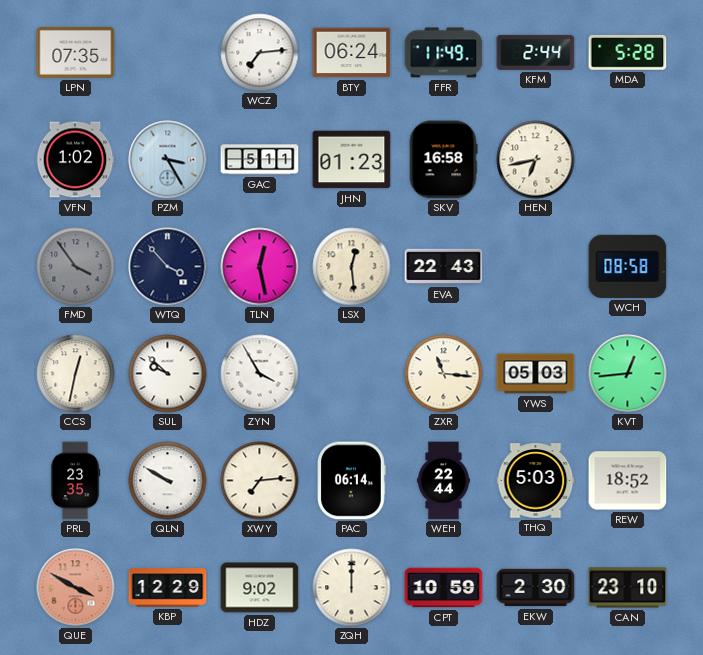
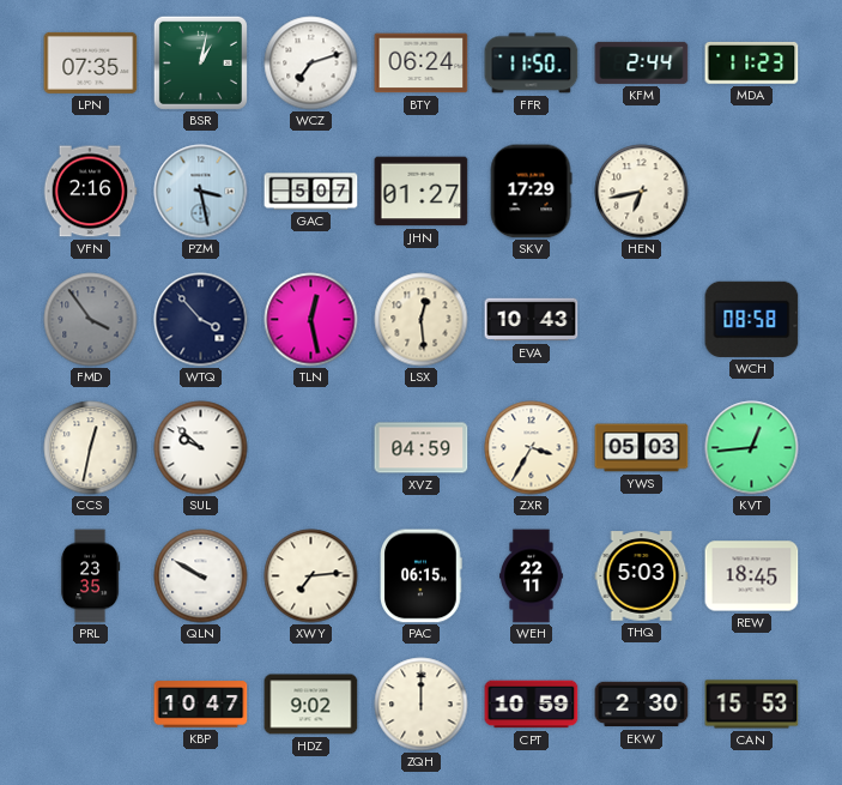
BSR: none -> 1:02 (200, 62)
WCZ: 7:14 -> 7:12 (311, 64)
FFR: 11:49 -> 11:50 (532, 64)
MDA: 5:28 -> 11:23 (752, 62)
VFN: 1:02 -> 2:16 (90, 192)
PZM: 3:25 -> 3:28 (201, 192)
GAC: 5:11 -> 5:07 (311, 192)
JHN: 01:23 -> 01:27 (422, 192)
SKV: 16:58 -> 17:29 (531, 192)
EVA: 22:43 -> 10:43 (532, 320)
ZYN: 3:55 -> none (260, 374)
XVZ: none -> 04:59 (422, 448)
ZXR: 11:16 -> 3:35 (532, 448)
PAC: 06:14 -> 06:15 (422, 576)
WEH: 22:44 -> 22:11 (532, 576)
REW: 18:52 -> 18:45 (752, 576)
QUE: 3:50 -> none (76, 588)
KBP: 12:29 -> 10:47 (201, 705)
CAN: 23:10 -> 15:53 (752, 705)
